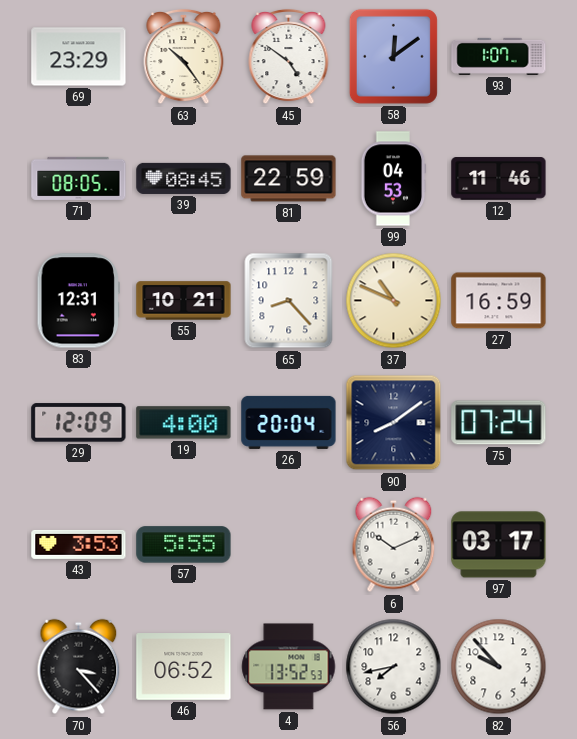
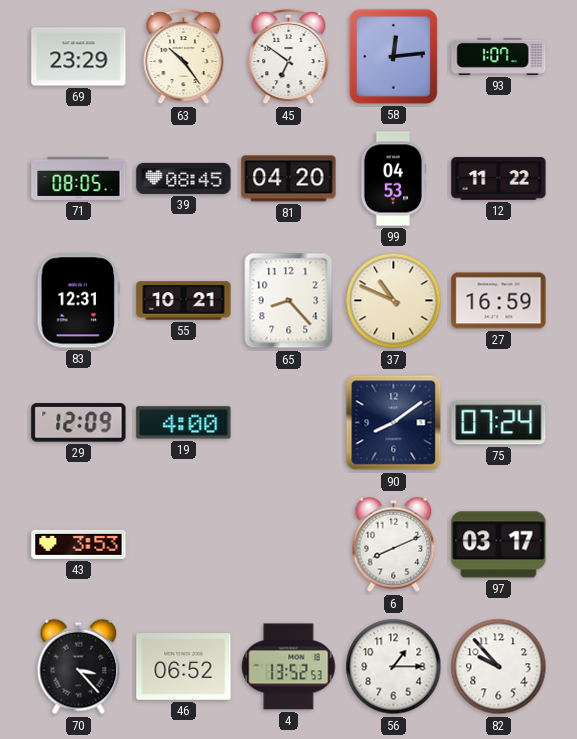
45: 4:51 -> 6:51 (289, 57)
58: 12:09 -> 12:14 (393, 56)
81: 22:59 -> 04:20 (289, 179)
12: 11:46 -> 11:22 (499, 179)
26: 20:04 -> none (289, 422)
57: 5:55 -> none (184, 545)
6: 10:11 -> 8:11 (394, 545)
56: 7:43 -> 1:15 (394, 667)
